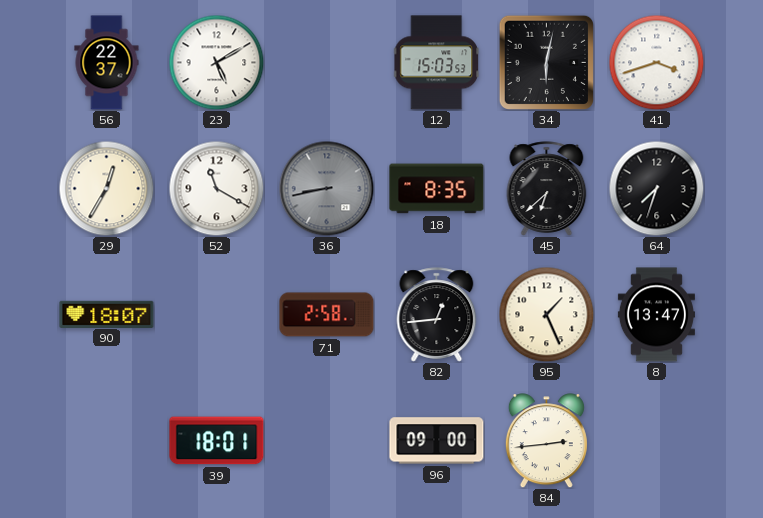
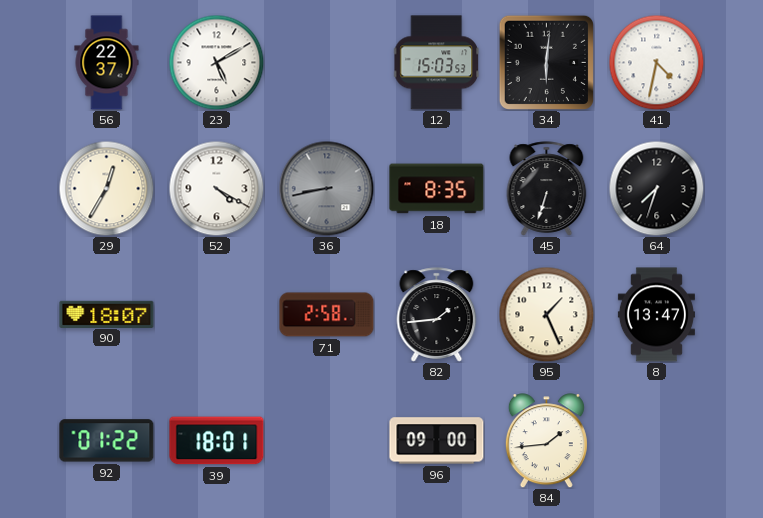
34: 6:02 -> 6:01 (546, 62)
41: 3:42 -> 4:32 (656, 62)
52: 11:20 -> 4:20 (216, 188)
45: 6:38 -> 6:33 (547, 189)
82: 12:44 -> 1:44 (437, 315)
92: none -> 01:22 (107, 441)
84: 2:44 -> 1:44 (546, 441)
